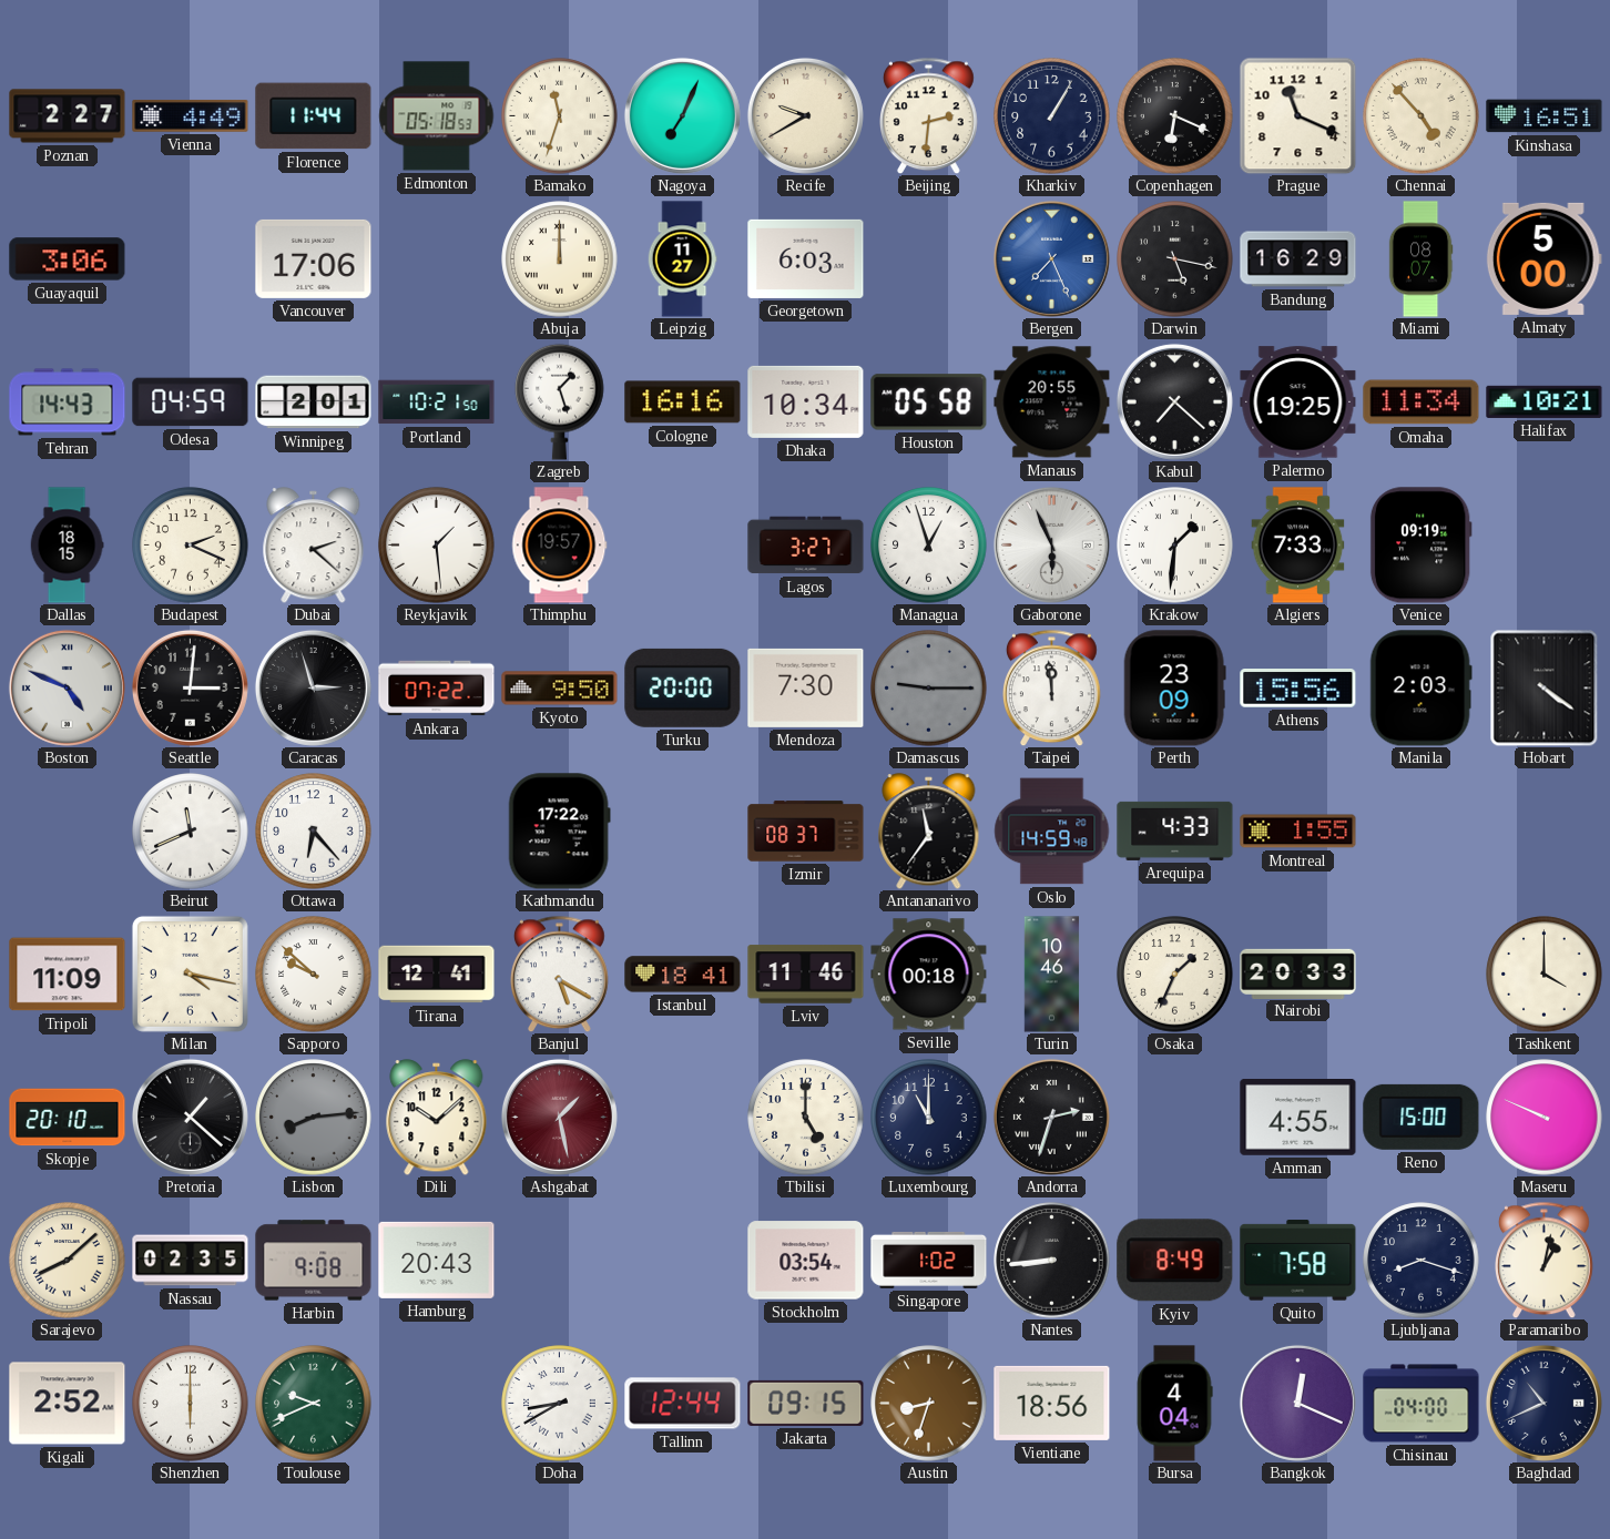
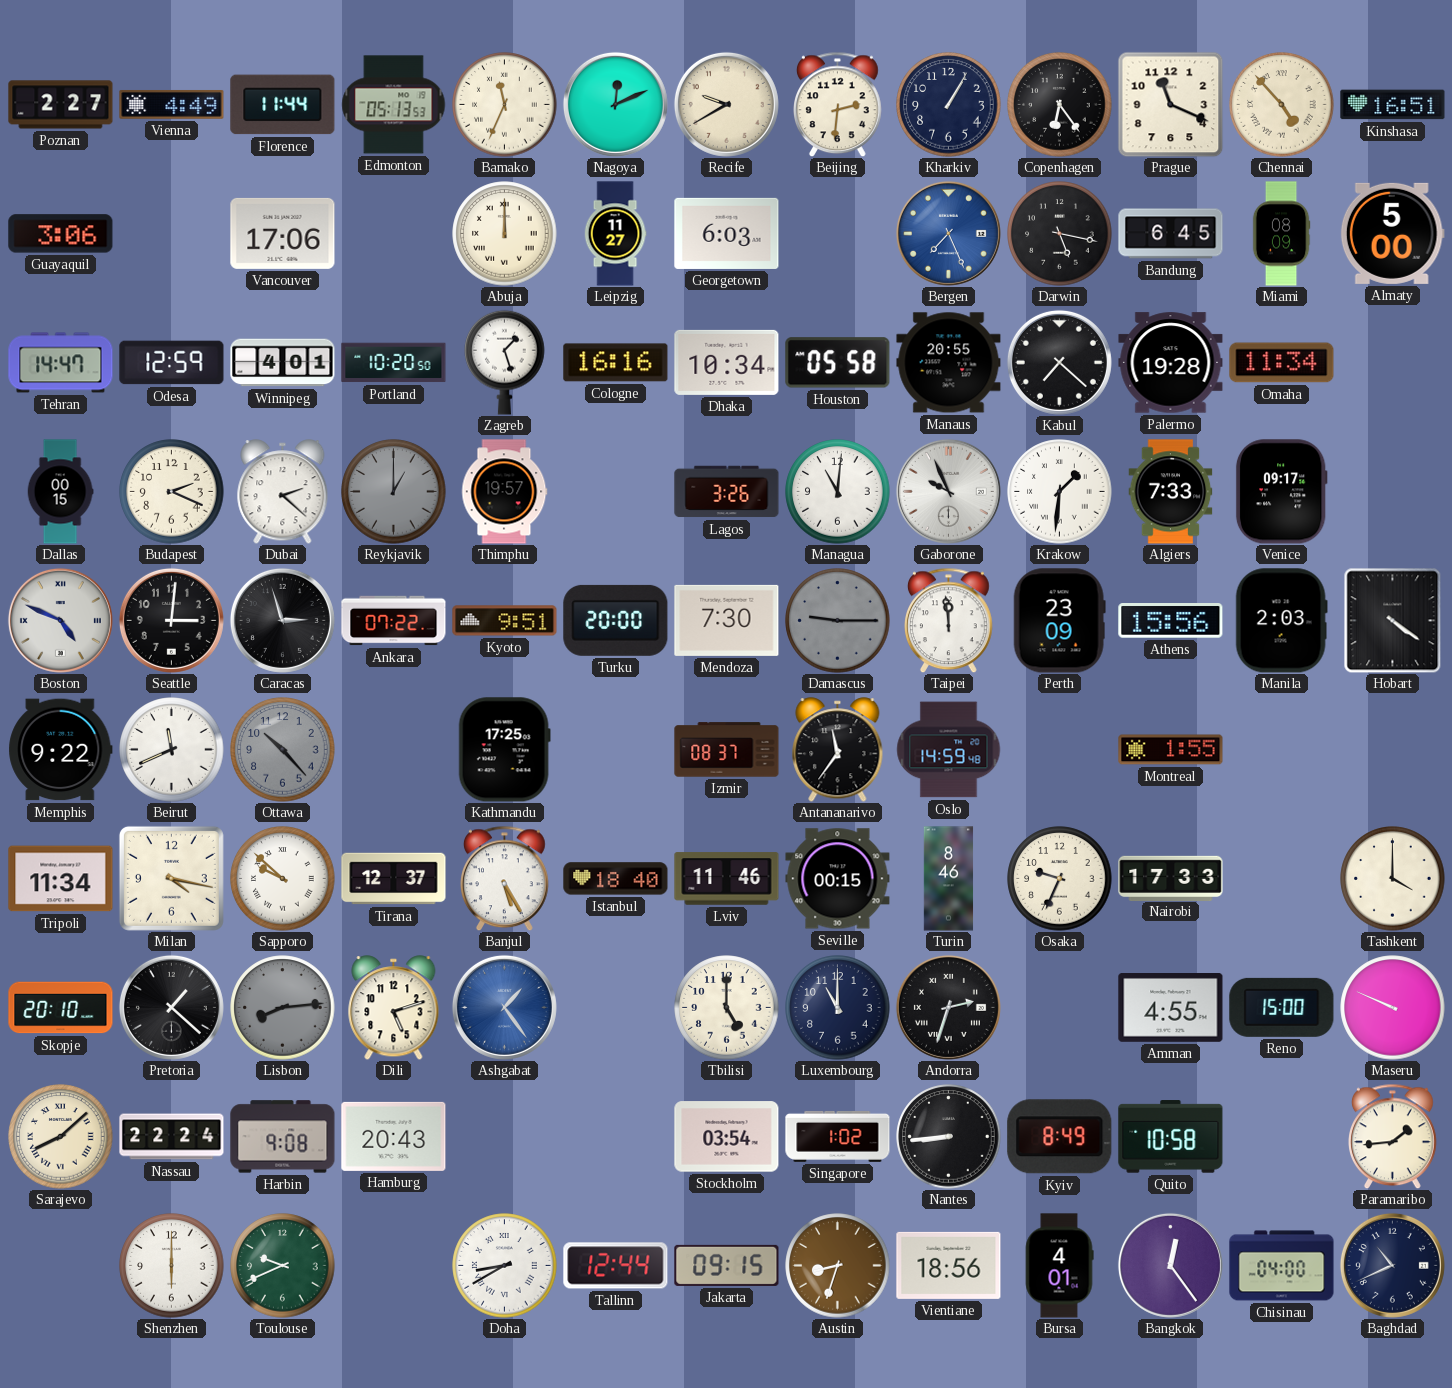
Edmonton: 05:18 -> 05:13 (394, 105)
Bamako: 11:33 -> 11:34 (505, 105)
Nagoya: 7:04 -> 12:11 (615, 104)
Copenhagen: 6:19 -> 6:24 (1060, 105)
Bandung: 16:29 -> 6:45 (1171, 234)
Miami: 08:07 -> 08:09 (1281, 234)
Tehran: 14:43 -> 14:47 (61, 363)
Odesa: 04:59 -> 12:59 (172, 363)
Winnipeg: 2:01 -> 4:01 (283, 363)
Portland: 10:21 -> 10:20 (394, 363)
Palermo: 19:25 -> 19:28 (1171, 363)
Halifax: 10:21 -> none (1545, 401)
Dallas: 18:15 -> 00:15 (60, 492)
Reykjavik: 1:29 -> 1:00 (394, 492)
Reykjavik dial: white -> grey (394, 492)
Lagos: 3:27 -> 3:26 (727, 492)
Managua: 12:57 -> 11:01 (838, 492)
Gaborone: 5:56 -> 9:56 (948, 491)
Venice: 09:19 -> 09:17 (1281, 492)
Kyoto: 9:50 -> 9:51 (505, 621)
Memphis: none -> 9:22 (61, 750)
Ottawa: 6:23 -> 10:23 (283, 750)
Ottawa dial: white -> grey (283, 750)
Kathmandu: 17:22 -> 17:25 (504, 750)
Arequipa: 4:33 -> none (1175, 830)
Tripoli: 11:09 -> 11:34 (61, 879)
Tirana: 12:41 -> 12:37 (394, 879)
Banjul: 5:20 -> 5:25 (505, 878)
Istanbul: 18:41 -> 18:40 (616, 879)
Seville: 00:18 -> 00:15 (838, 879)
Turin: 10:46 -> 8:46 (949, 879)
Osaka: 1:34 -> 9:34 (1060, 879)
Nairobi: 20:33 -> 17:33 (1171, 878)
Dili: 10:08 -> 5:12 (394, 1008)
Ashgabat: 1:28 -> 1:24 (504, 1007)
Ashgabat dial: burgundy -> blue (504, 1007)
Nassau: 02:35 -> 22:24 (172, 1137)
Quito: 7:58 -> 10:58 (1171, 1137)
Ljubljana: 8:18 -> none (1422, 1261)
Paramaribo: 1:02 -> 1:44 (1393, 1136)
Kigali: 2:52 -> none (68, 1404)
Bursa: 4:04 -> 4:01 (1059, 1266)
Bangkok: 12:19 -> 12:24 (1170, 1265)
